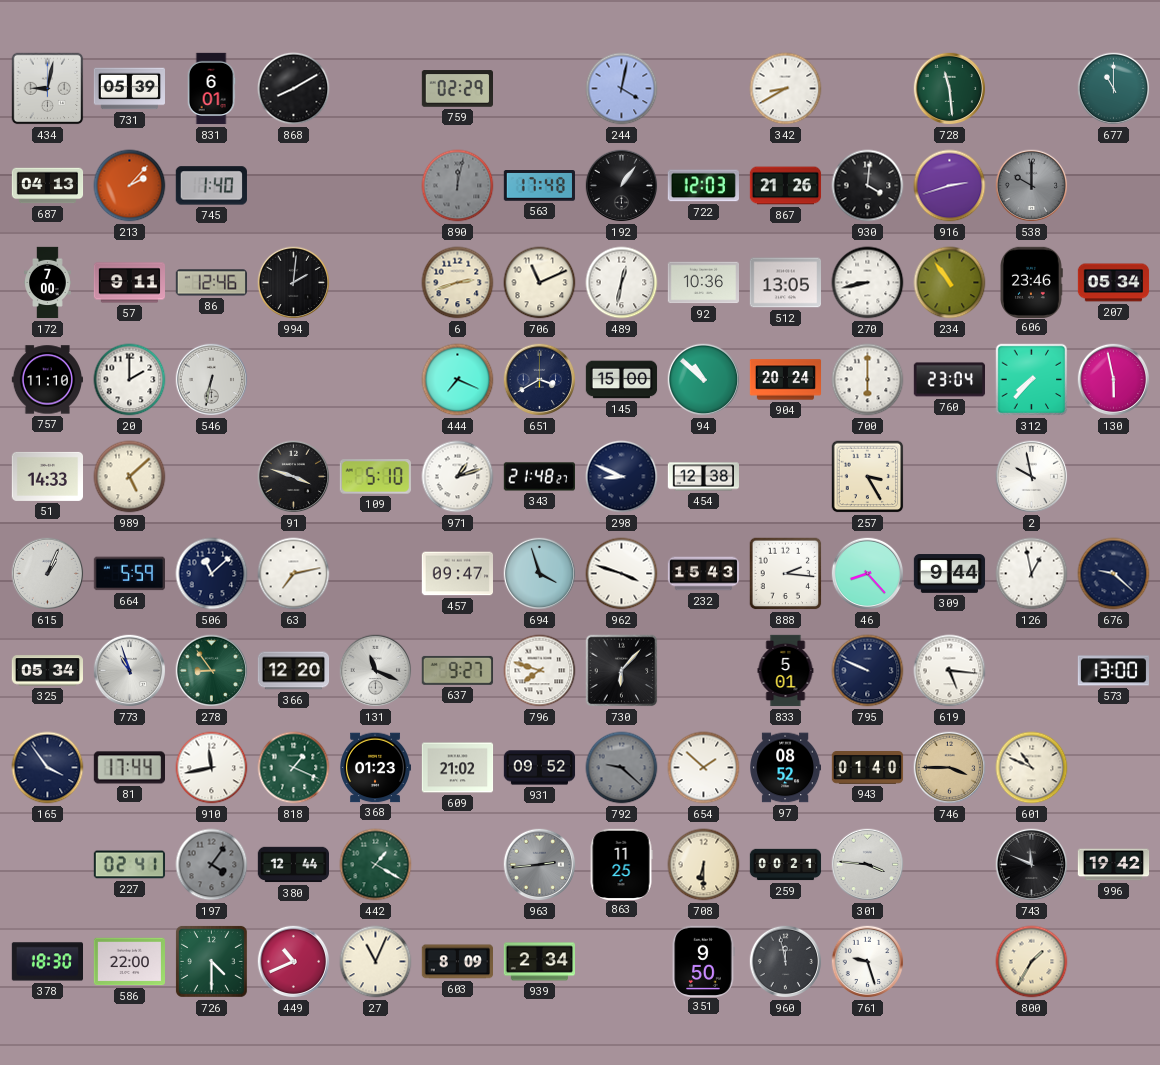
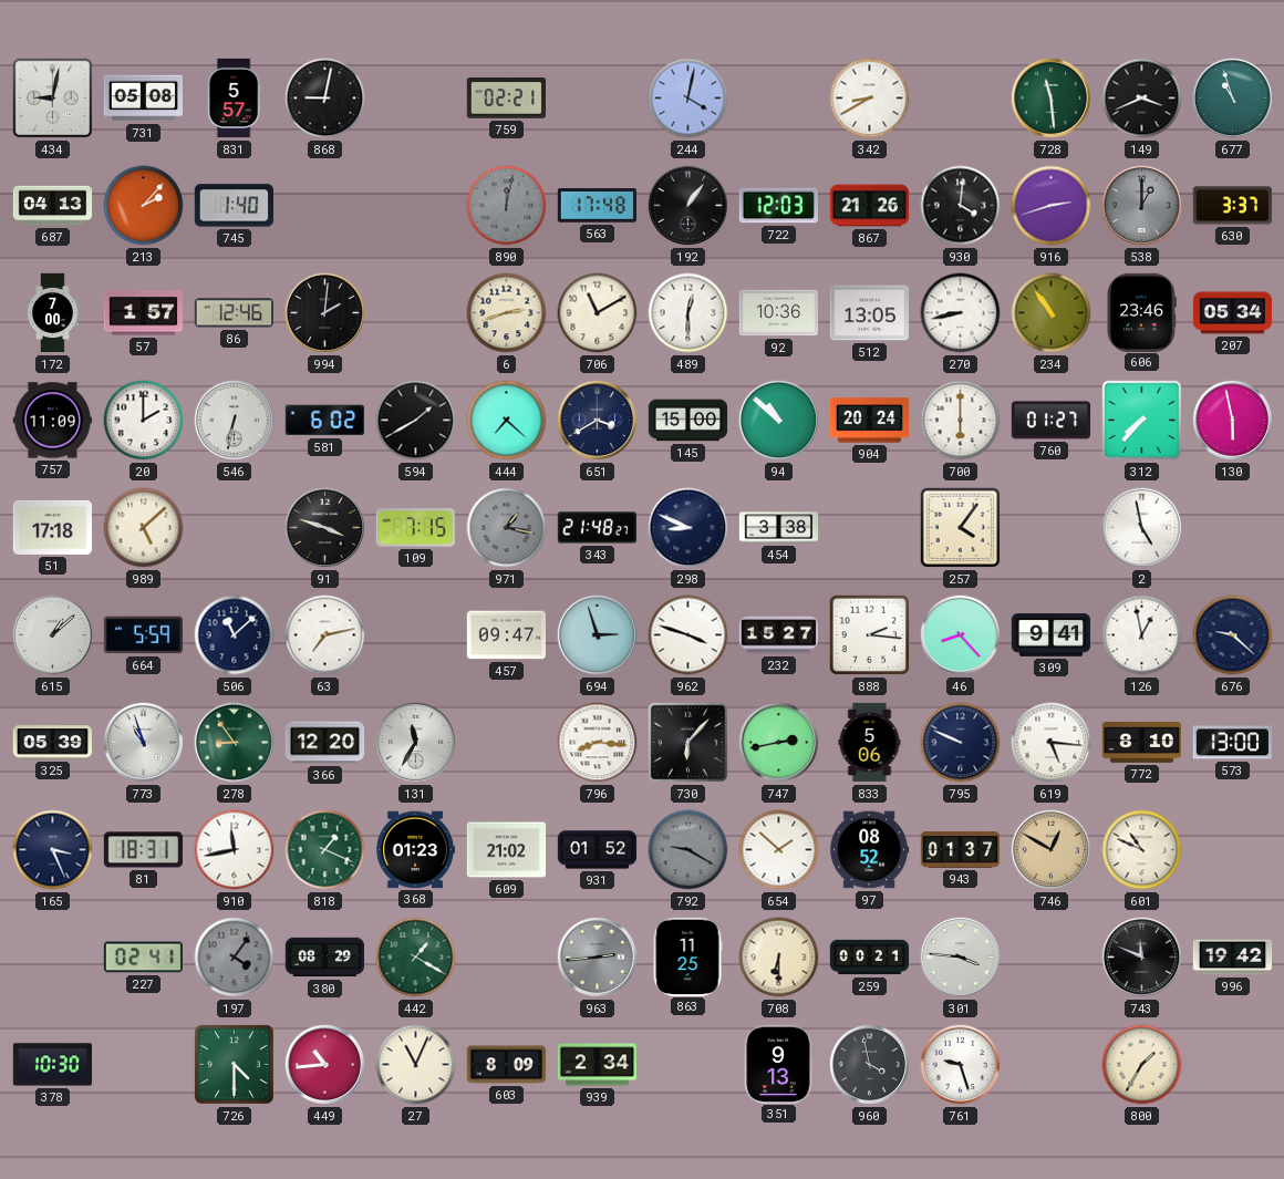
731: 05:39 -> 05:08 (143, 99)
831: 6:01 -> 5:57 (234, 99)
868: 8:10 -> 9:02 (325, 99)
759: 02:29 -> 02:21 (506, 99)
149: none -> 3:41 (1142, 99)
677: 11:00 -> 10:57 (1233, 99)
538: 10:00 -> 1:00 (1142, 206)
630: none -> 3:37 (1232, 206)
57: 9:11 -> 1:57 (144, 313)
706: 11:11 -> 11:10 (598, 313)
489: 12:32 -> 12:30 (688, 313)
757: 11:10 -> 11:09 (52, 421)
581: none -> 6:02 (324, 421)
594: none -> 1:40 (416, 421)
444: 7:19 -> 7:22 (507, 421)
760: 23:04 -> 01:27 (1050, 421)
51: 14:33 -> 17:18 (52, 527)
109: 5:10 -> 7:15 (415, 528)
971: 1:12 -> 1:17 (507, 528)
971 dial: white -> grey (507, 528)
454: 12:38 -> 3:38 (779, 528)
257: 3:25 -> 4:06 (961, 528)
2: 9:58 -> 4:58 (1142, 528)
615: 1:04 -> 1:08 (53, 635)
694: 3:57 -> 2:57 (598, 635)
232: 15:43 -> 15:27 (779, 635)
309: 9:44 -> 9:41 (1052, 635)
325: 05:34 -> 05:39 (53, 743)
131: 11:19 -> 11:35 (416, 743)
637: 9:27 -> none (457, 670)
796: 7:48 -> 8:16 (598, 743)
747: none -> 2:43 (779, 743)
833: 5:01 -> 5:06 (870, 743)
772: none -> 8:10 (1141, 743)
165: 3:54 -> 3:26 (53, 850)
81: 17:44 -> 18:31 (143, 850)
931: 09:52 -> 01:52 (598, 850)
792: 9:22 -> 9:20 (688, 850)
943: 01:40 -> 01:37 (961, 850)
746: 3:45 -> 12:50 (1052, 850)
380: 12:44 -> 08:29 (325, 958)
378: 18:30 -> 10:30 (52, 1065)
586: 22:00 -> none (129, 962)
449: 10:41 -> 10:44 (325, 1065)
351: 9:50 -> 9:13 (778, 1064)
960: 11:58 -> 3:58 (870, 1065)
